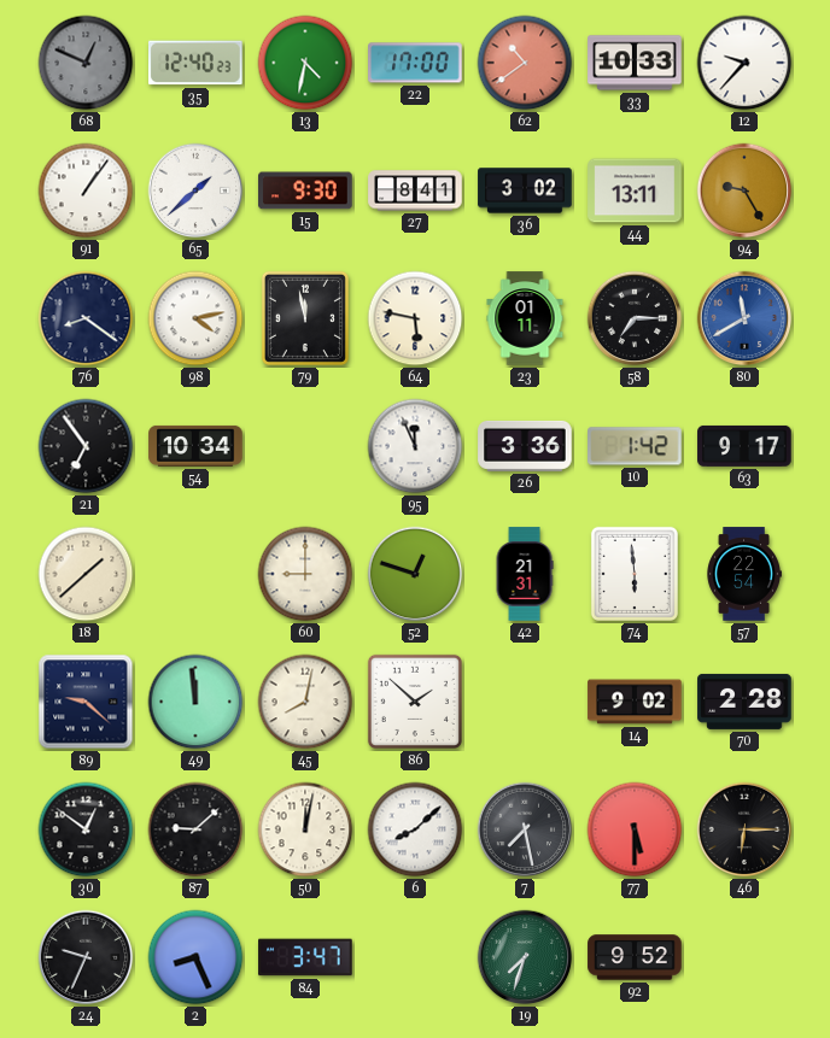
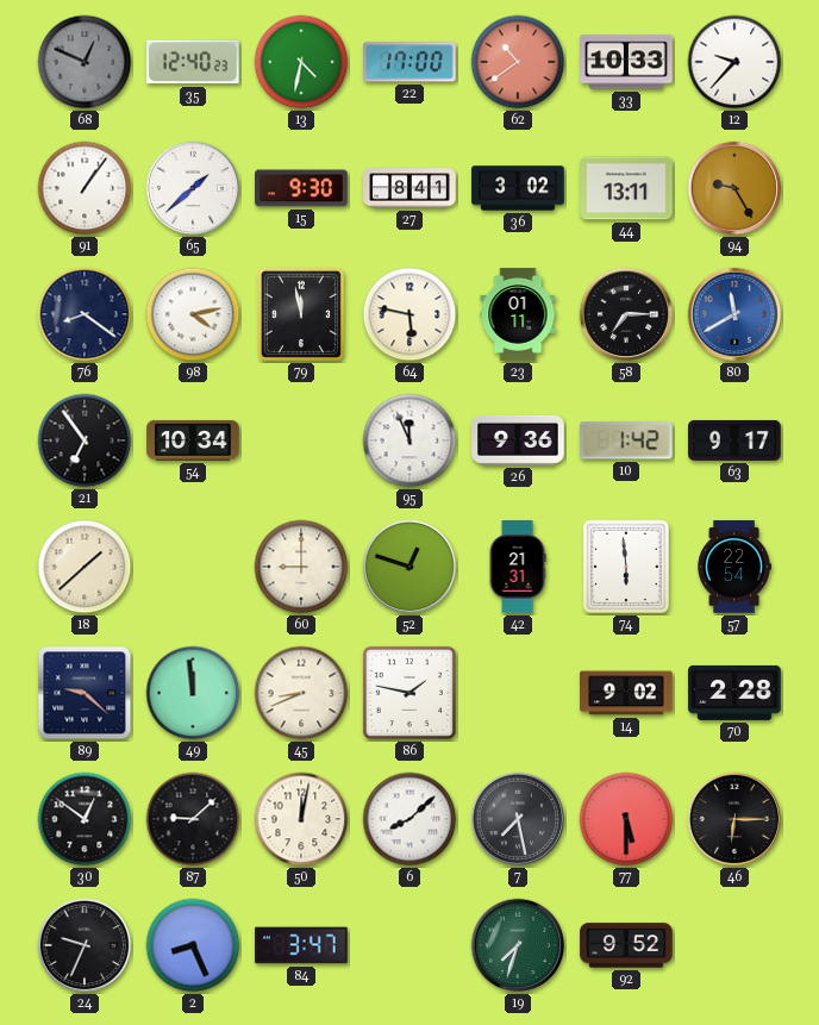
26: 3:36 -> 9:36 (518, 440)
45: 8:02 -> 8:41 (301, 693)
86: 1:52 -> 1:47 (409, 693)
